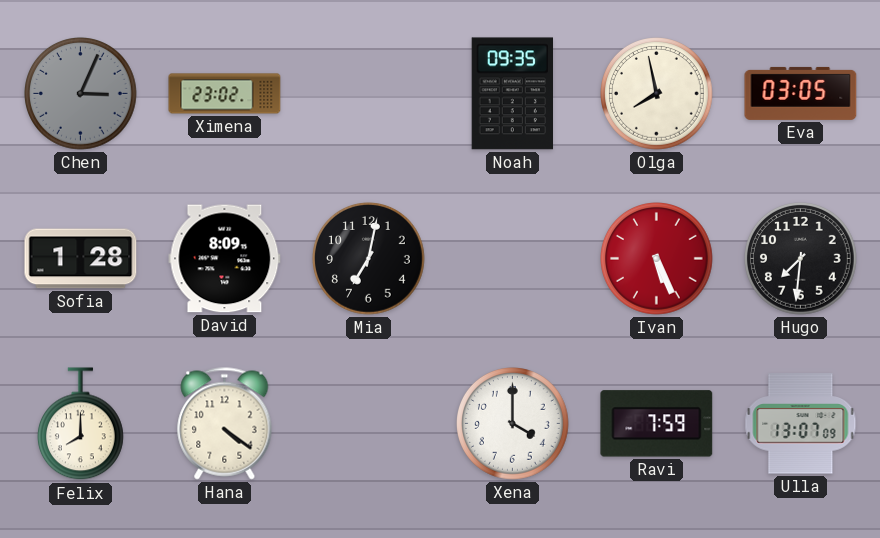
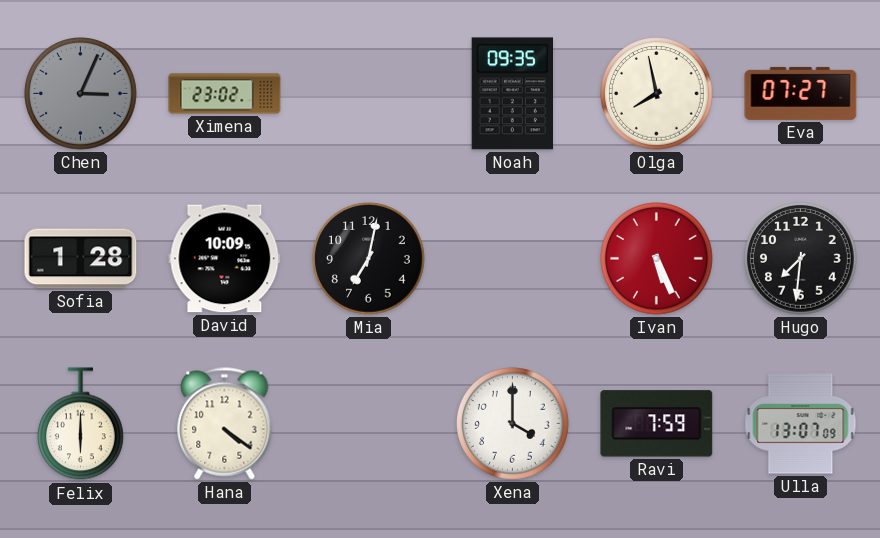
Eva: 03:05 -> 07:27 (801, 93)
David: 8:09 -> 10:09 (225, 259)
Felix: 8:00 -> 6:00 (80, 424)
